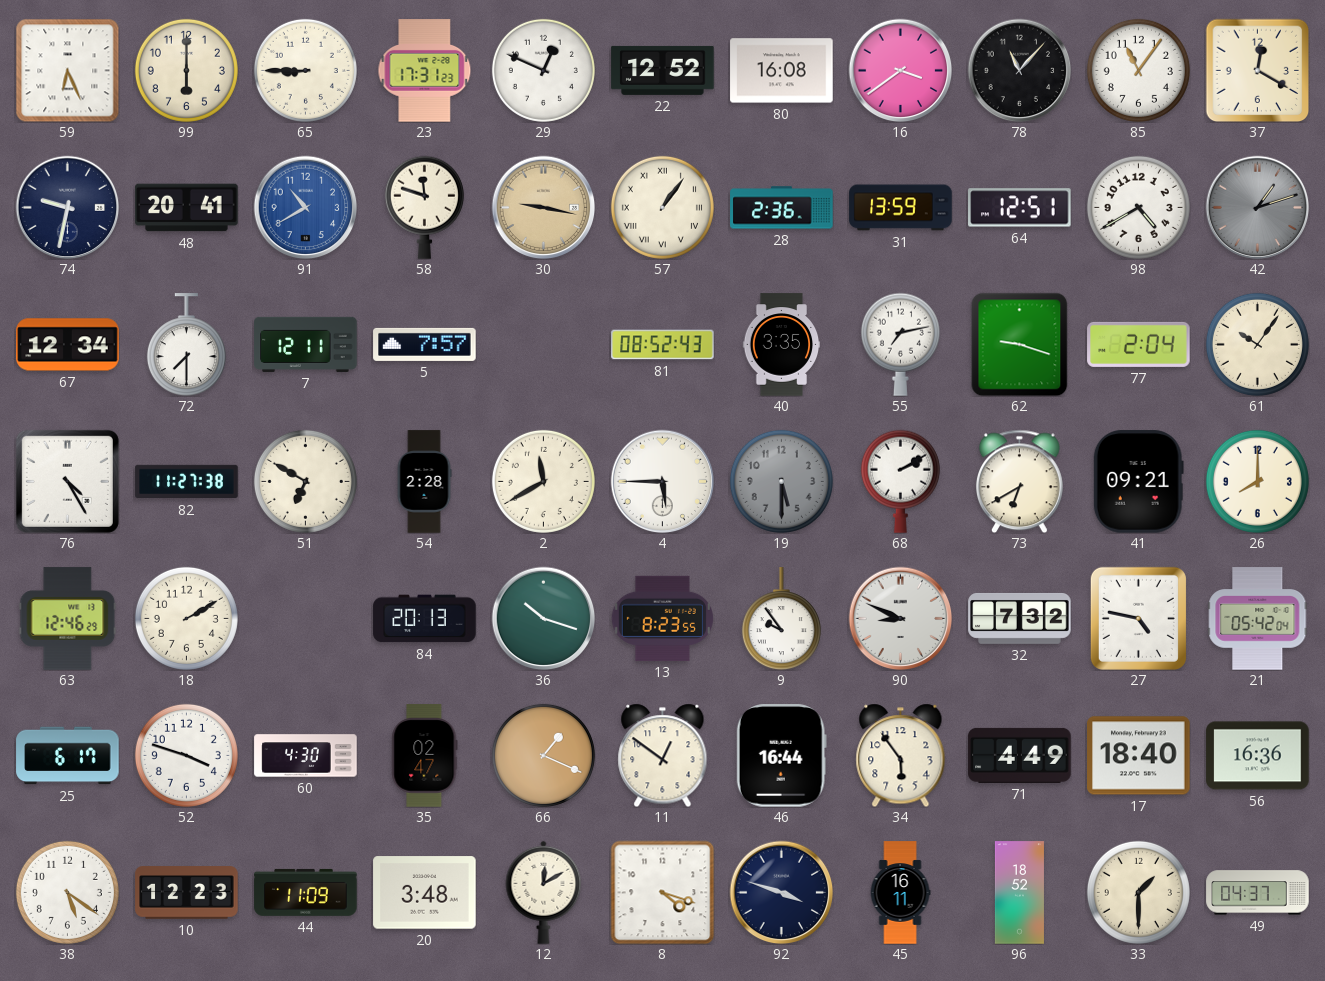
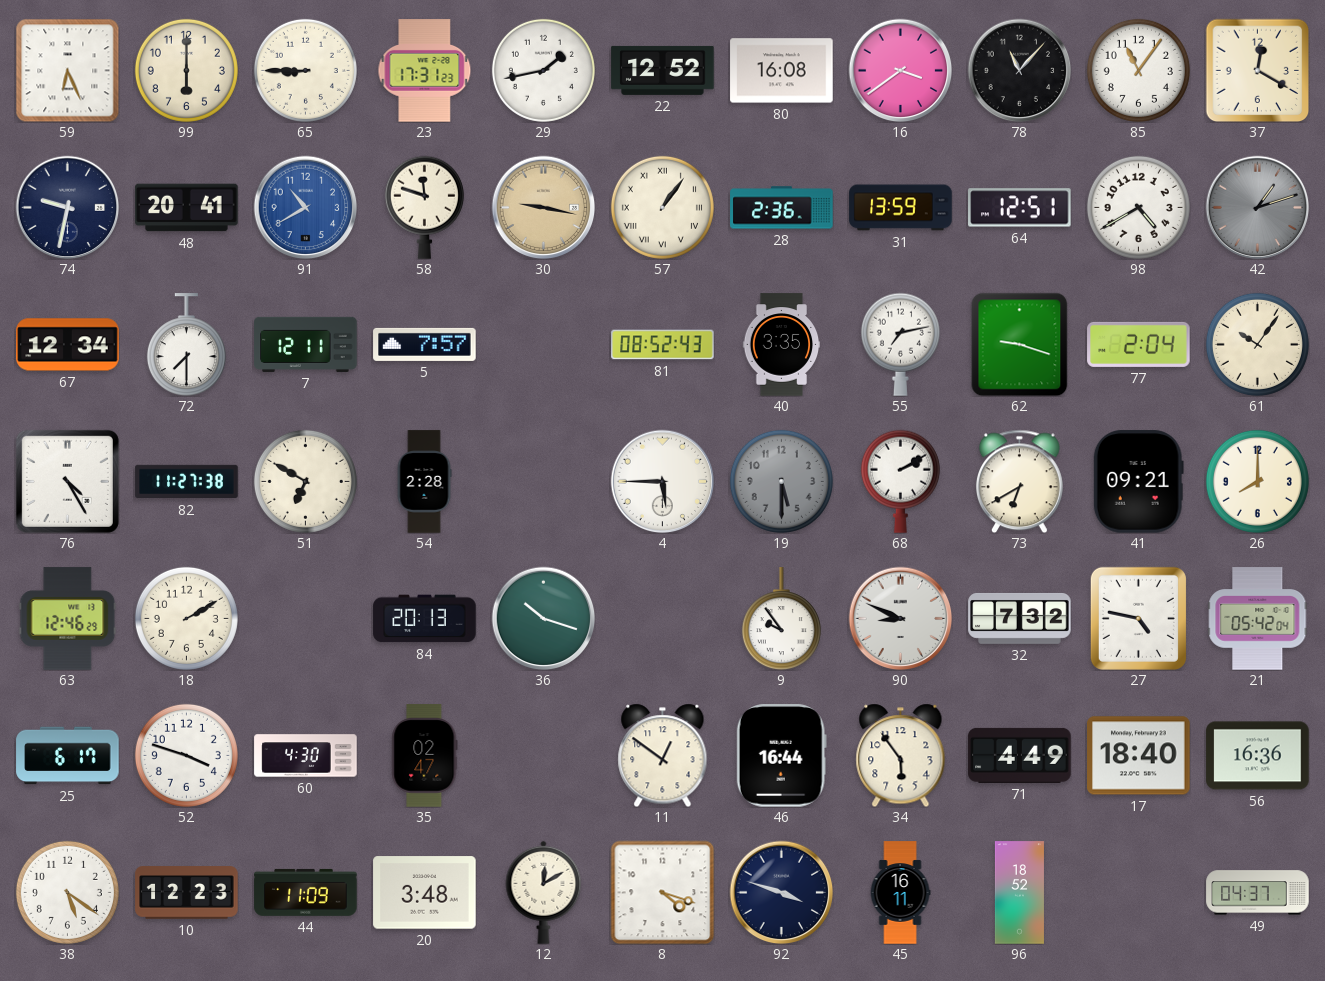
29: 12:49 -> 1:43 (543, 70)
2: 11:40 -> none (543, 481)
13: 8:23 -> none (662, 618)
66: 1:19 -> none (543, 755)
33: 1:30 -> none (1138, 892)
